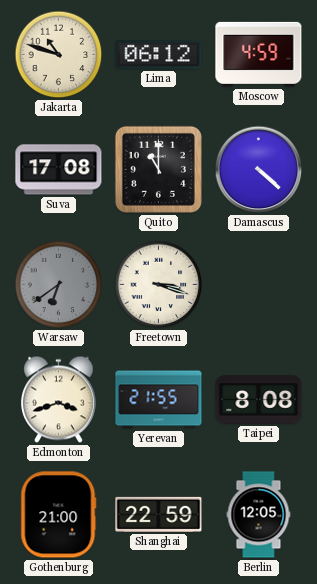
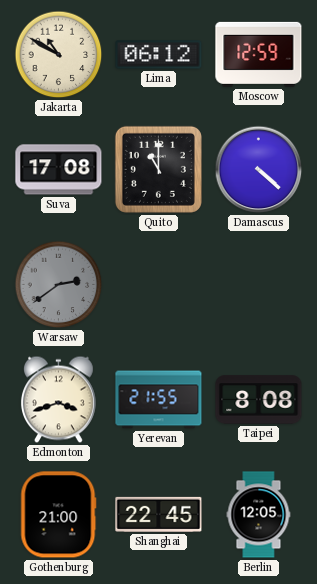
Jakarta: 10:48 -> 10:50 (59, 55)
Moscow: 4:59 -> 12:59 (259, 54)
Warsaw: 6:39 -> 2:39 (59, 285)
Freetown: 3:18 -> none (159, 285)
Shanghai: 22:59 -> 22:45 (159, 514)
